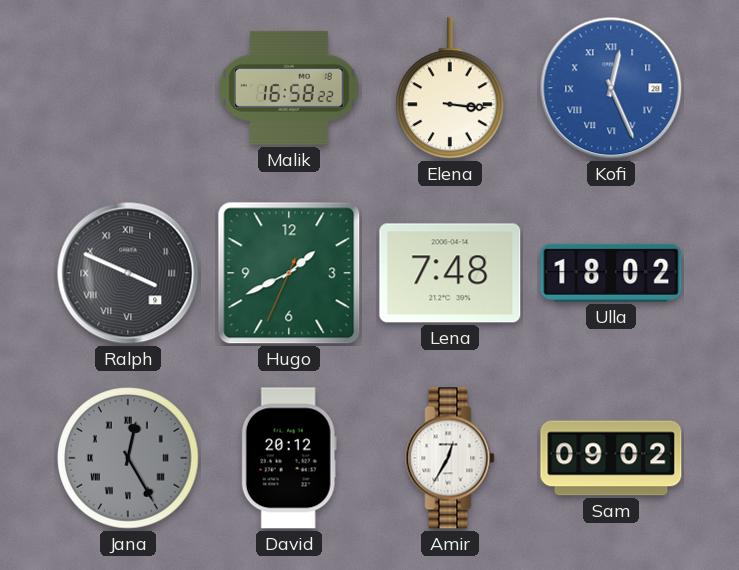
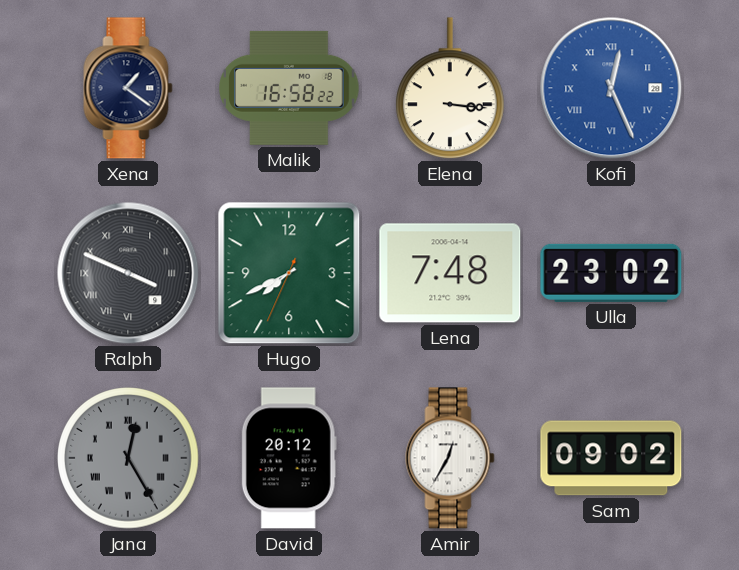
Xena: none -> 1:21 (128, 88)
Hugo: 1:40 -> 7:40 (289, 273)
Ulla: 18:02 -> 23:02 (611, 273)
